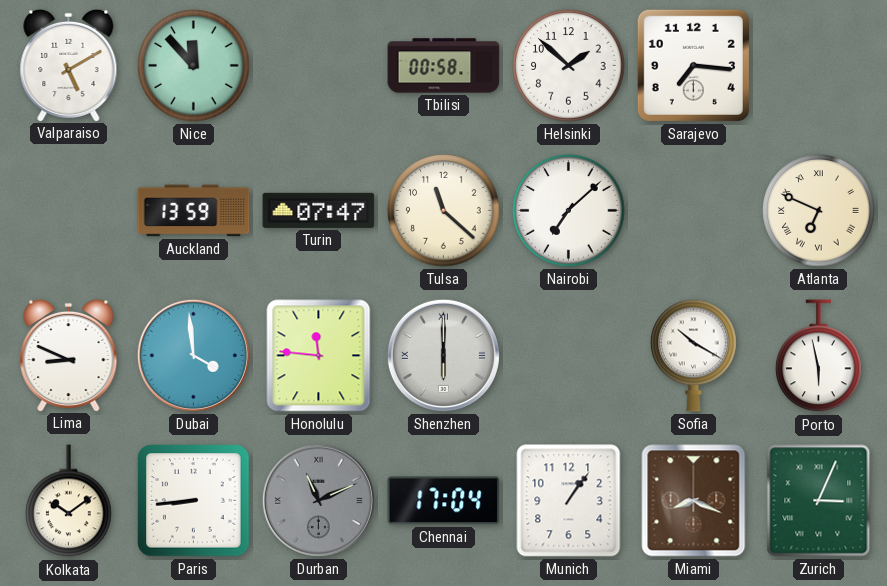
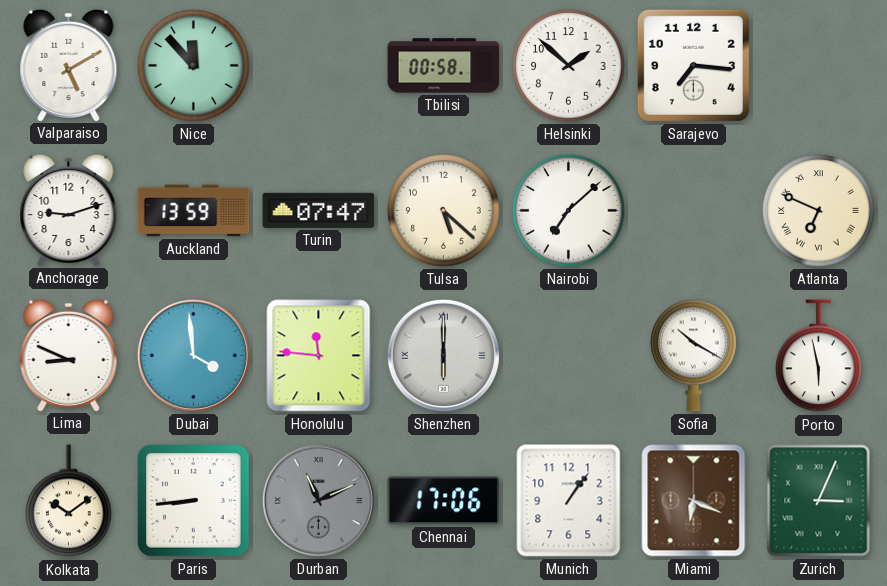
Anchorage: none -> 9:12 (69, 210)
Tulsa: 11:22 -> 5:22 (444, 211)
Chennai: 17:04 -> 17:06 (444, 501)
Miami: 8:19 -> 6:19 (694, 501)
